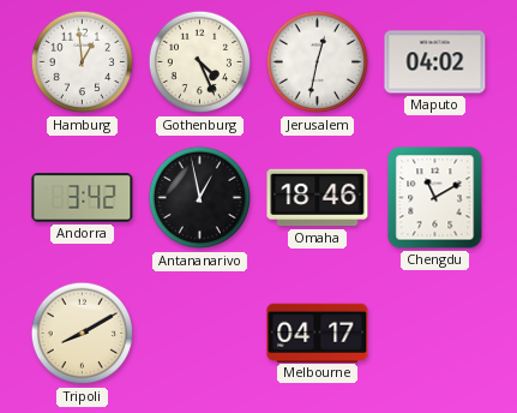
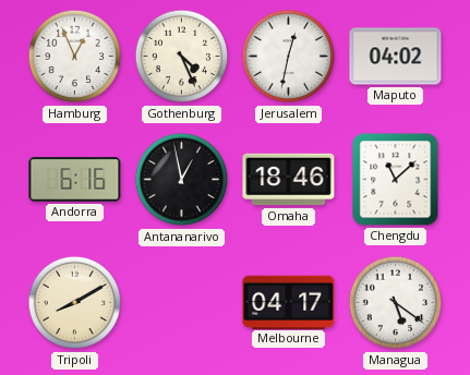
Hamburg: 12:59 -> 12:56 (75, 57)
Andorra: 3:42 -> 6:16 (75, 180)
Chengdu: 11:10 -> 11:08 (396, 180)
Managua: none -> 5:21 (396, 303)
